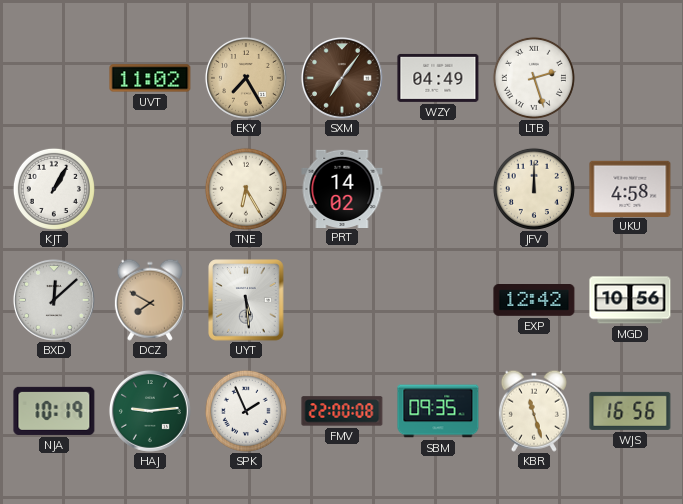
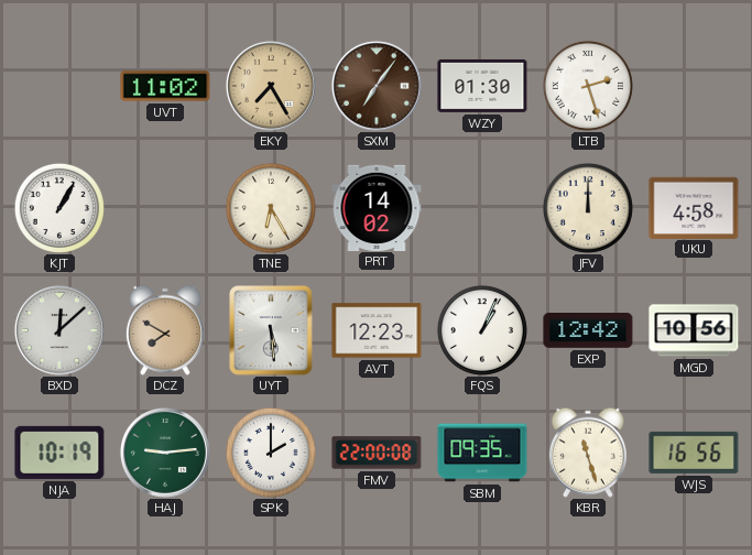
WZY: 04:49 -> 01:30 (482, 86)
AVT: none -> 12:23 (377, 330)
FQS: none -> 1:04 (482, 330)
SPK: 1:56 -> 2:00 (271, 453)
